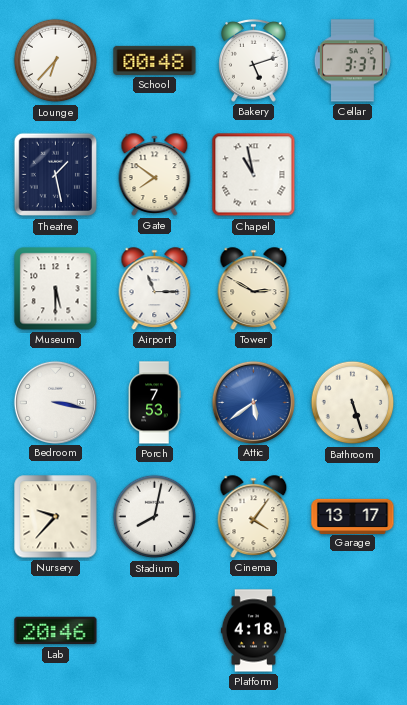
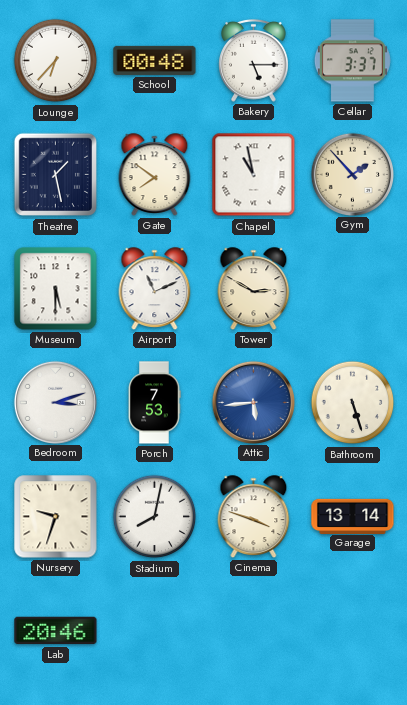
Bakery: 5:12 -> 5:15 (254, 60)
Gym: none -> 1:53 (352, 174)
Airport: 11:15 -> 11:11 (155, 289)
Bedroom: 3:17 -> 3:12 (55, 402)
Attic: 5:39 -> 5:44 (253, 402)
Nursery: 9:37 -> 9:33 (56, 517)
Cinema: 4:06 -> 3:48 (254, 517)
Garage: 13:17 -> 13:14 (353, 516)
Platform: 4:18 -> none (253, 631)
